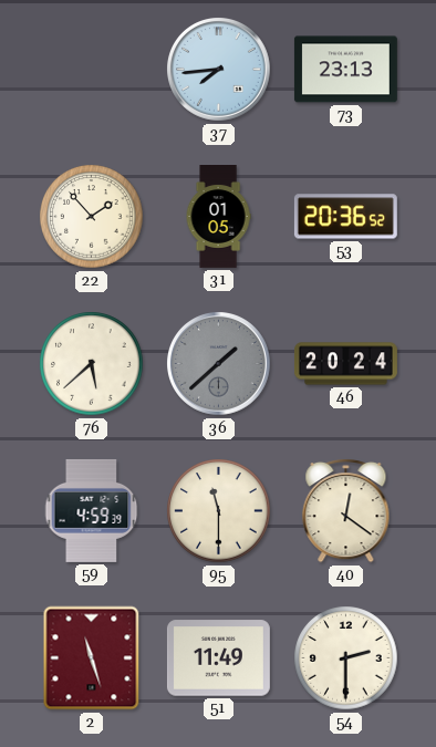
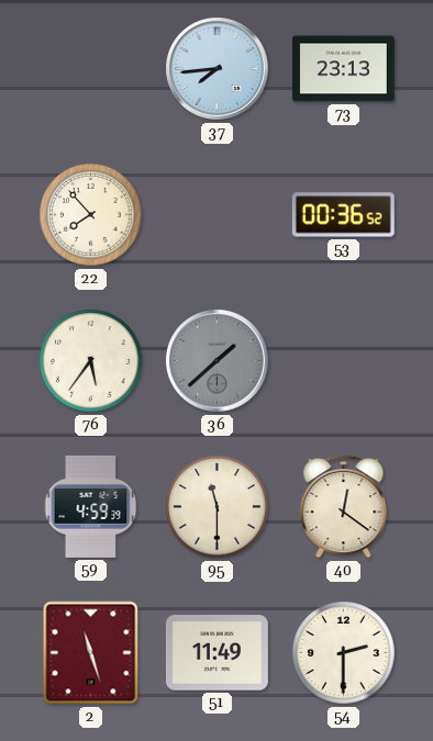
22: 1:53 -> 7:53 (91, 215)
31: 01:05 -> none (218, 217)
53: 20:36 -> 00:36 (343, 215)
76: 5:38 -> 5:36 (91, 361)
46: 20:24 -> none (345, 364)
